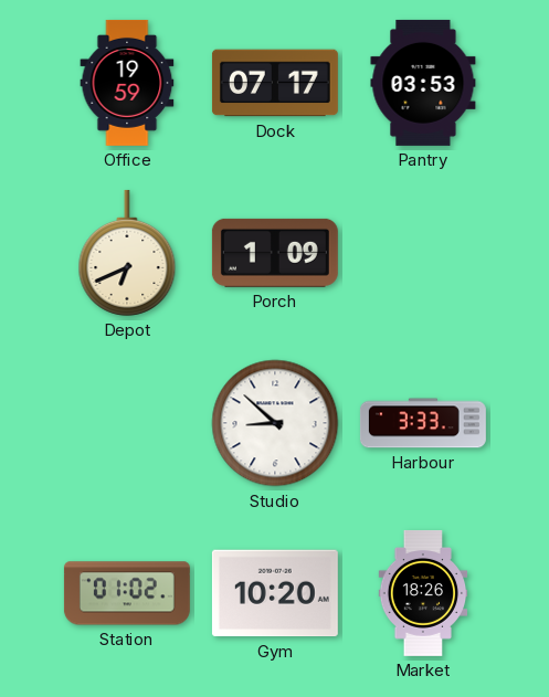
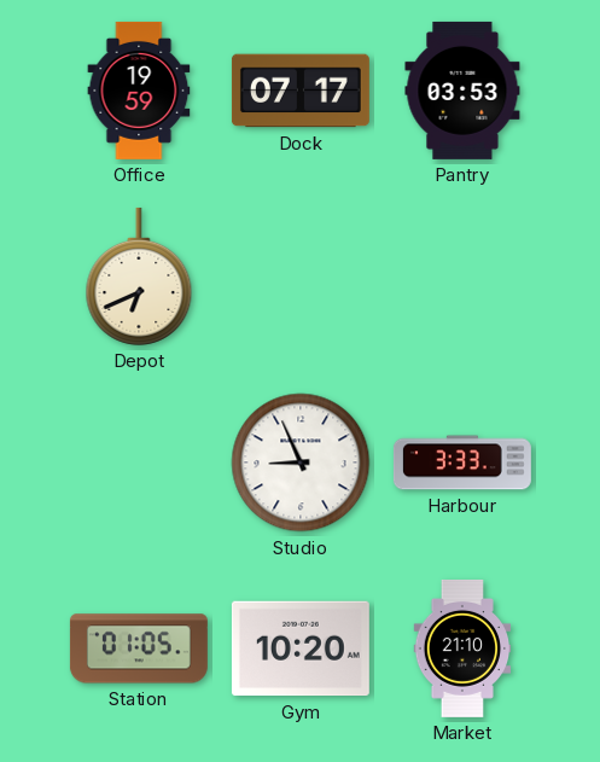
Porch: 1:09 -> none (275, 253)
Studio: 8:52 -> 8:56 (301, 463)
Station: 01:02 -> 01:05 (139, 648)
Market: 18:26 -> 21:10 (462, 648)
